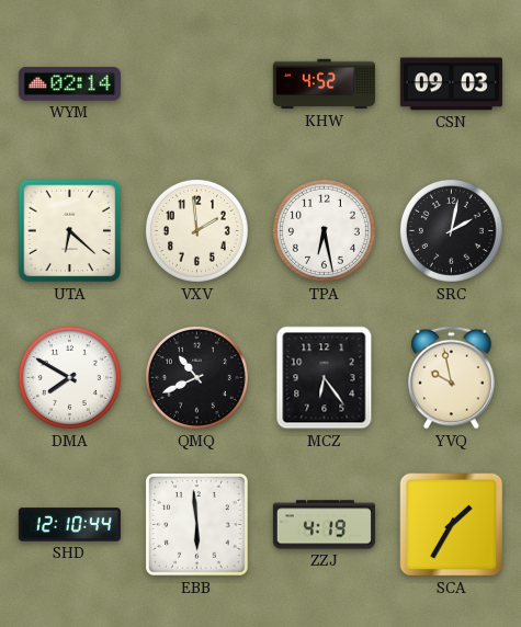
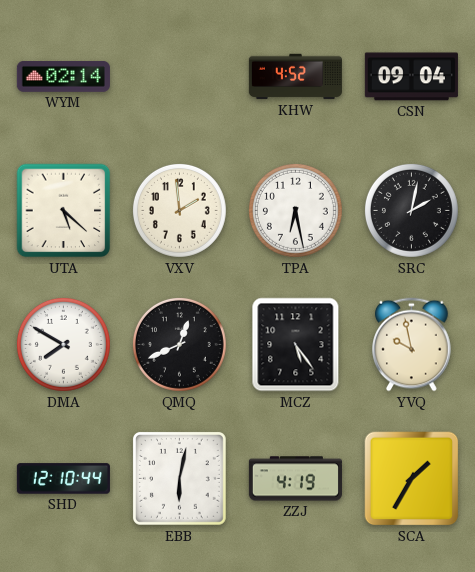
CSN: 09:03 -> 09:04 (411, 77)
UTA: 6:22 -> 5:22 (64, 211)
QMQ: 10:41 -> 12:41 (179, 344)
MCZ: 6:24 -> 5:24 (296, 345)
EBB: 5:59 -> 6:02 (179, 478)
